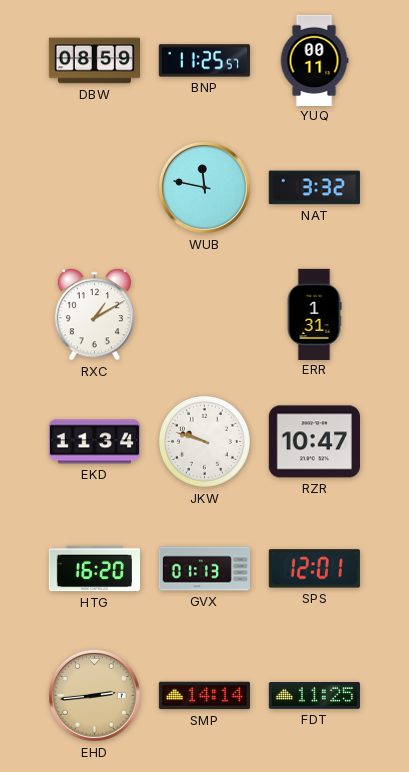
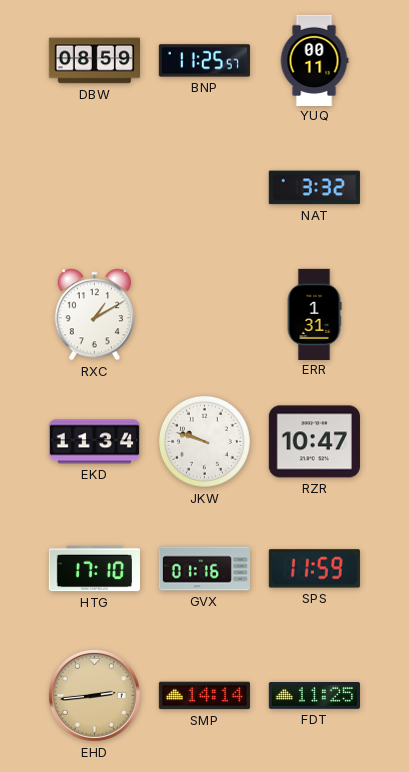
WUB: 11:47 -> none (204, 187)
HTG: 16:20 -> 17:10 (94, 569)
GVX: 01:13 -> 01:16 (204, 569)
SPS: 12:01 -> 11:59 (314, 569)
